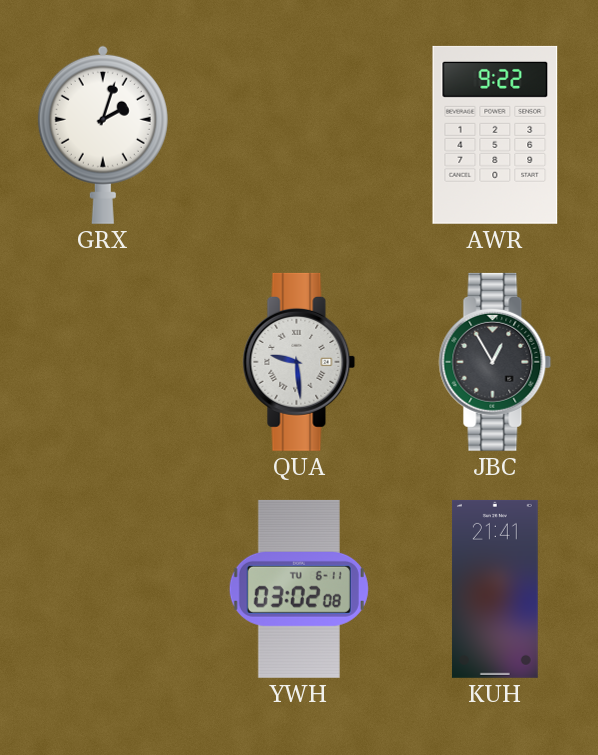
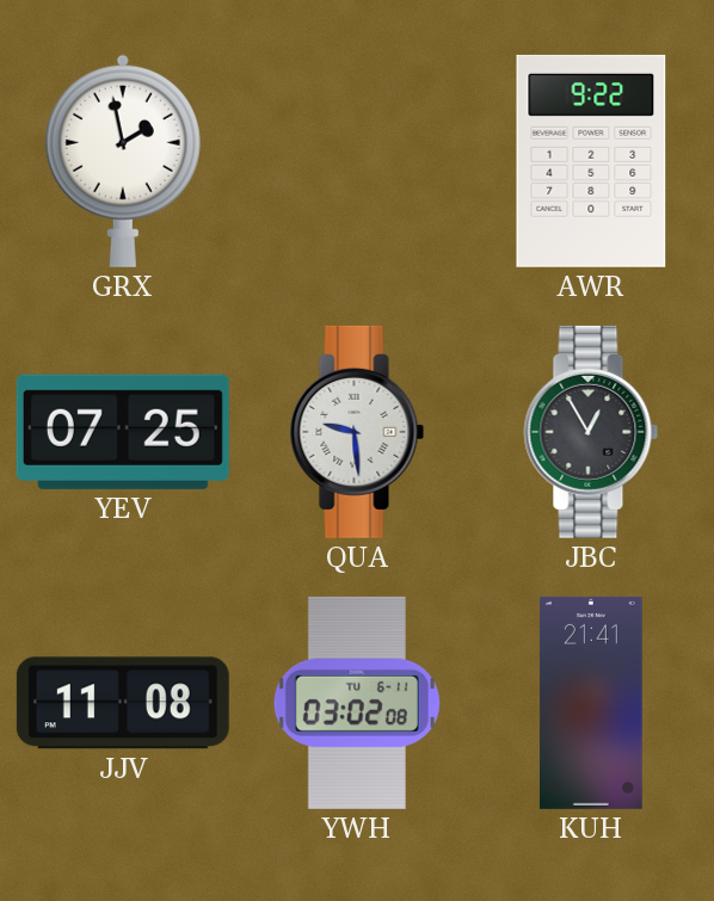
GRX: 2:03 -> 1:58 (123, 161)
YEV: none -> 07:25 (123, 432)
JJV: none -> 11:08 (123, 703)
